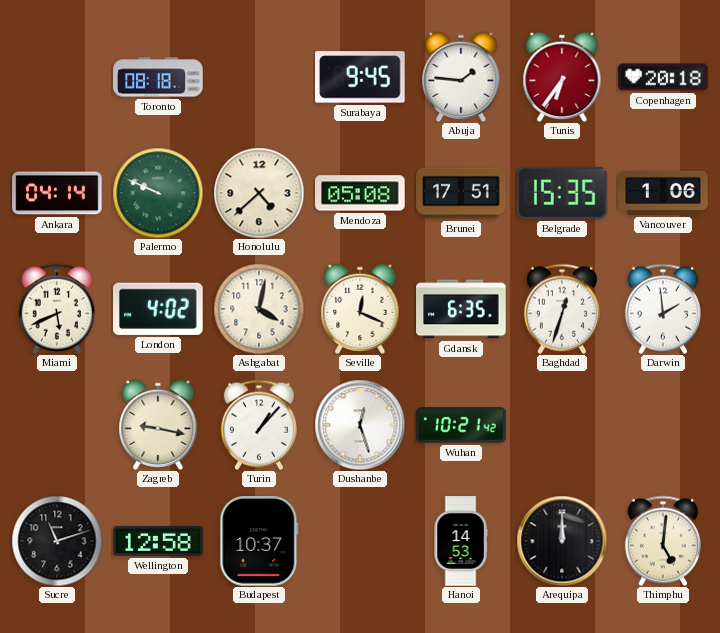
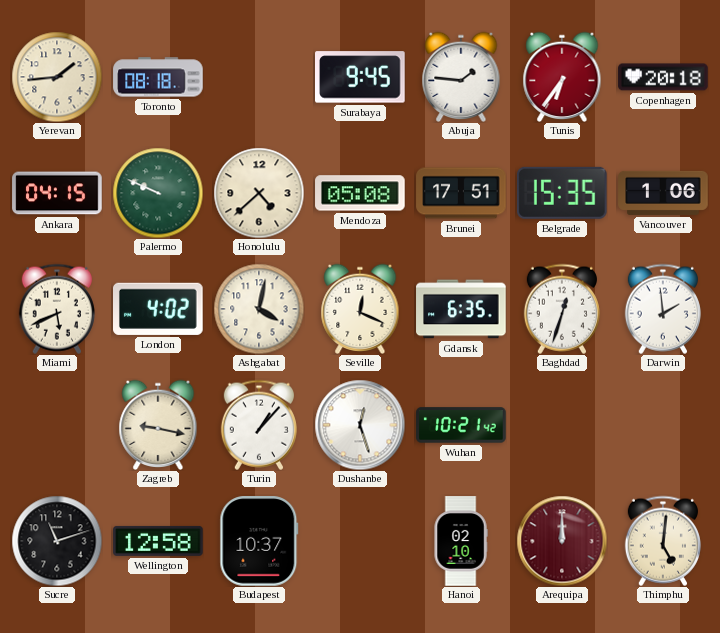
Yerevan: none -> 1:44 (57, 77)
Ankara: 04:14 -> 04:15 (57, 193)
Hanoi: 14:53 -> 02:10 (461, 541)
Arequipa dial: black -> burgundy (562, 541)
